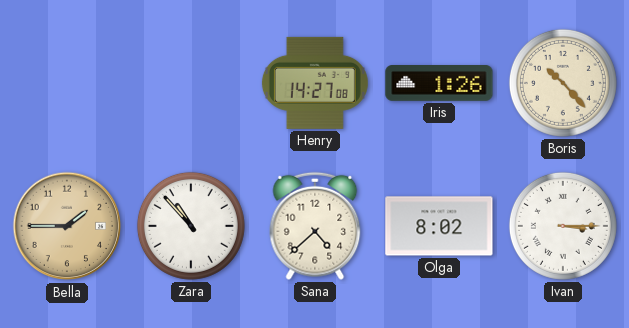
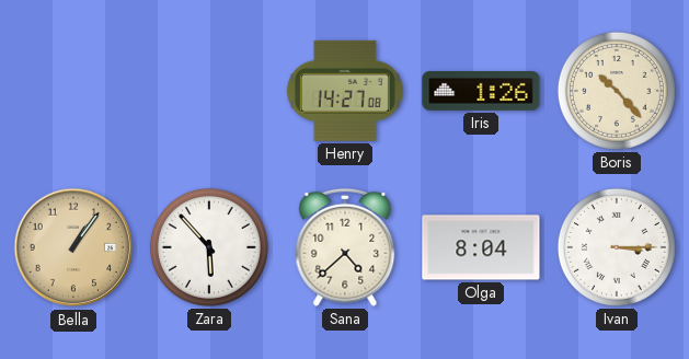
Bella: 1:45 -> 1:06 (73, 247)
Zara: 10:53 -> 5:53 (209, 247)
Olga: 8:02 -> 8:04 (481, 247)
